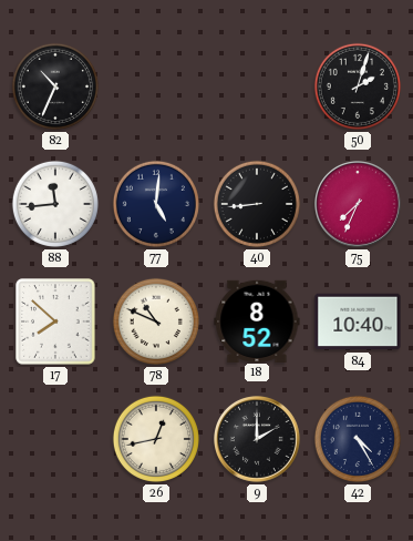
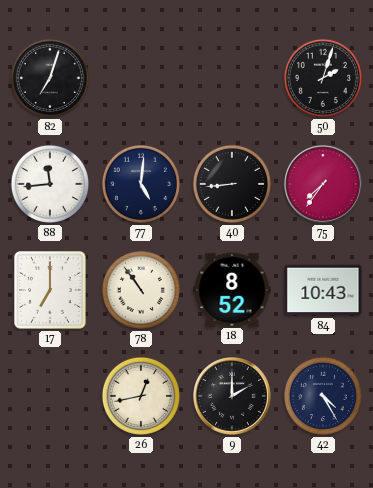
82: 10:34 -> 7:03 (50, 78)
75: 7:34 -> 7:36 (324, 185)
17: 7:52 -> 7:00 (50, 290)
78: 10:49 -> 10:54 (141, 290)
84: 10:40 -> 10:43 (323, 290)
